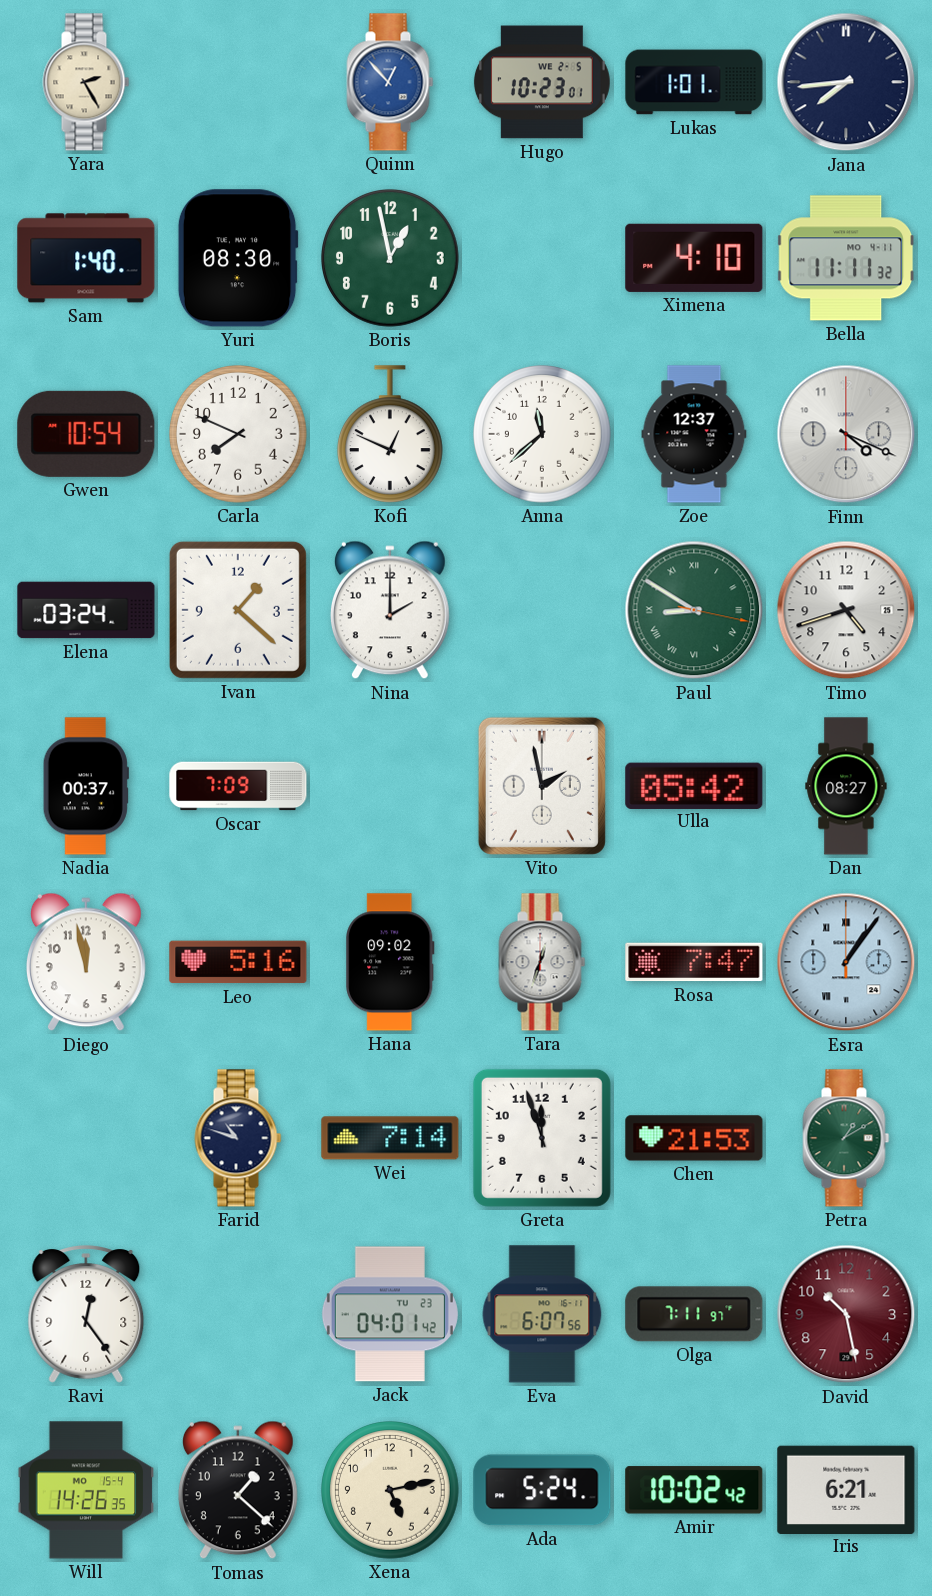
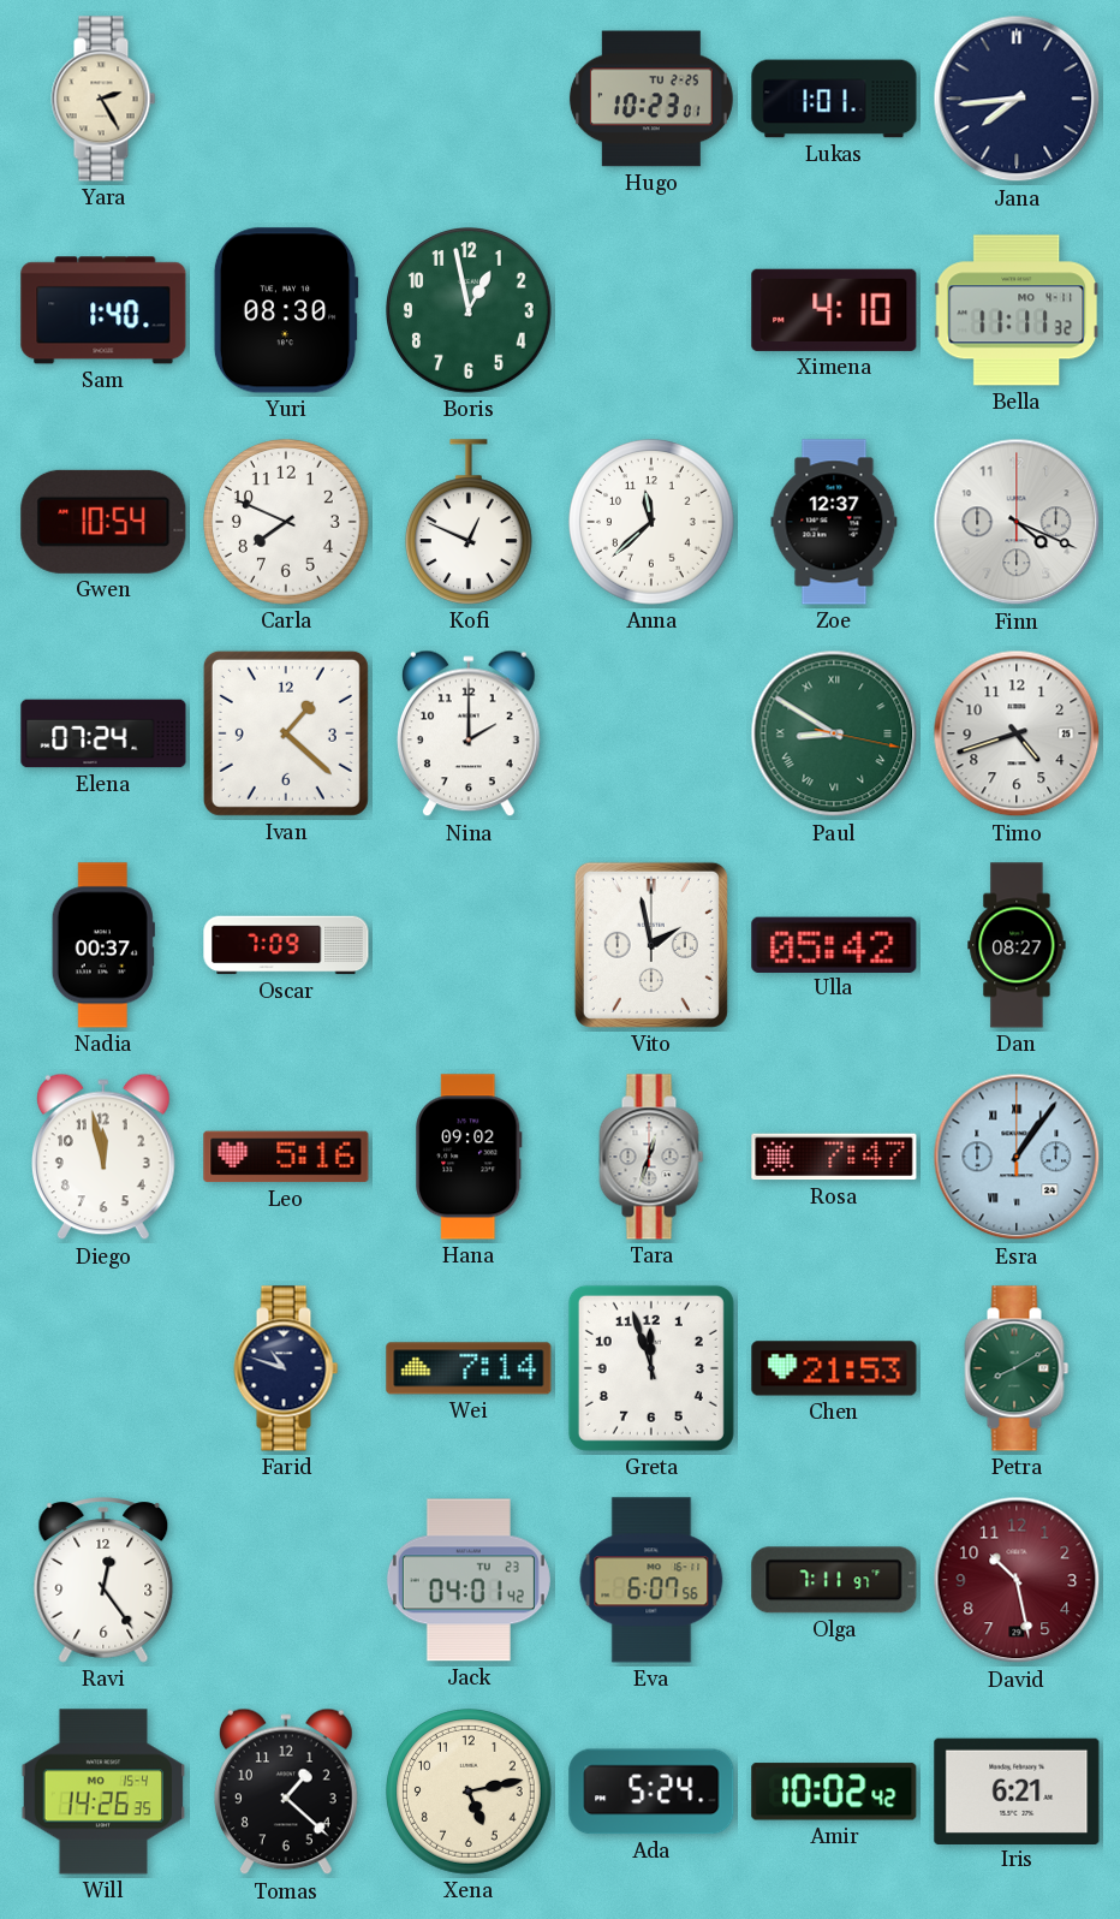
Quinn: 12:53 -> none (390, 82)
Hugo date: WE 2-5 -> TU 2-25 (651, 99)
Elena: 03:24 -> 07:24 (103, 733)
Petra: 1:10 -> 8:10 (1017, 1368)
